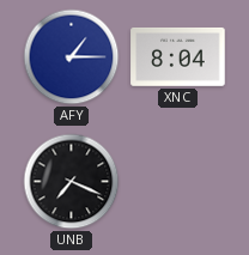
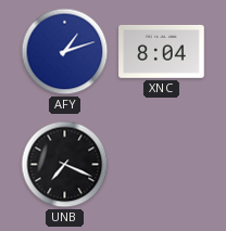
AFY: 1:15 -> 1:12 (65, 52)
